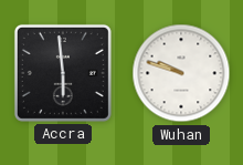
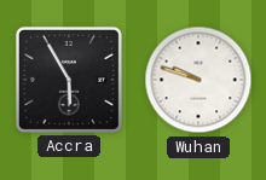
Accra: 5:59 -> 5:55 (69, 80)
